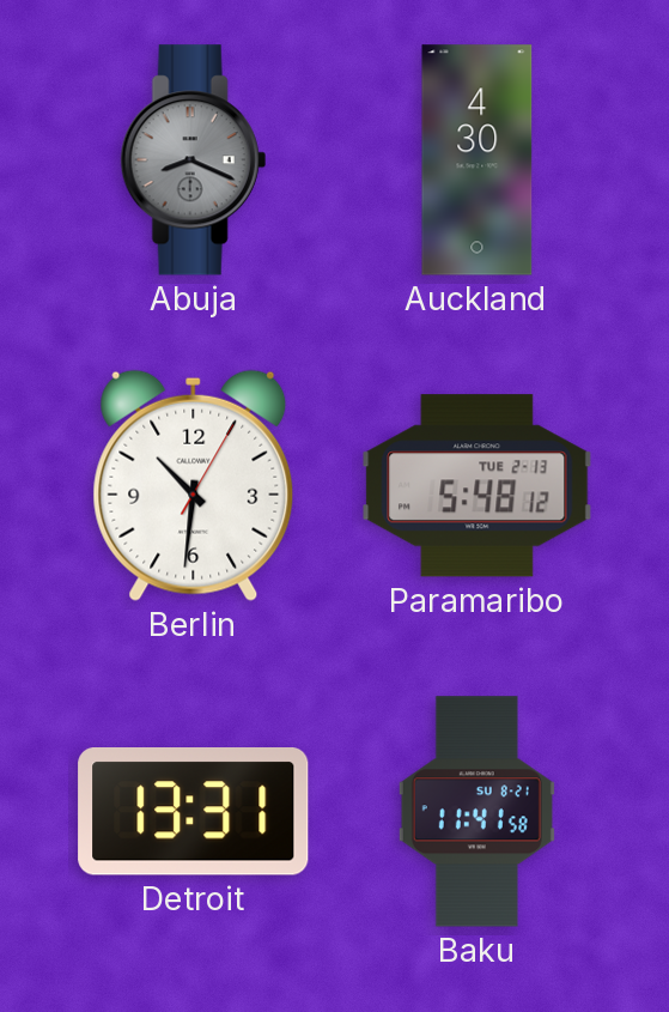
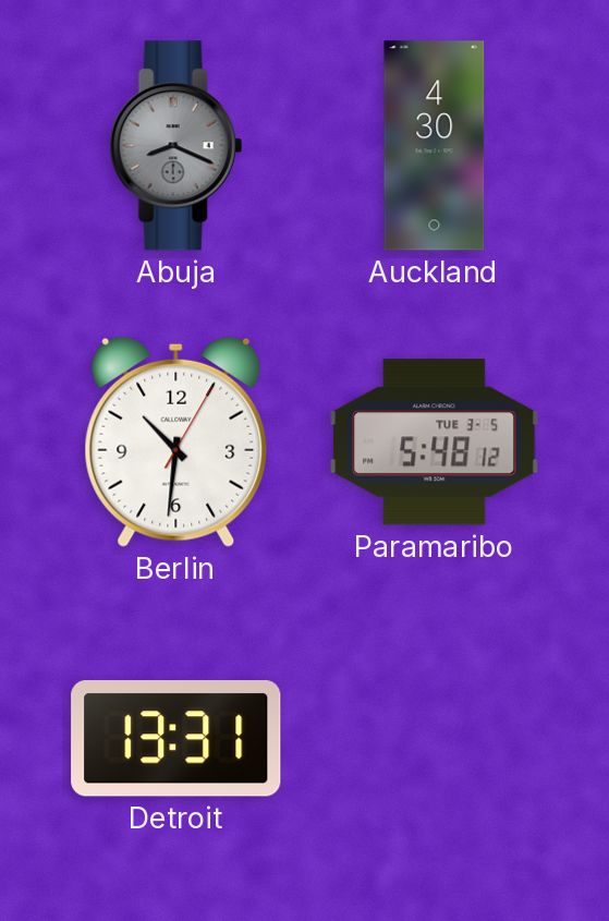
Paramaribo date: TUE 2-13 -> TUE 3-5 (435, 443)
Baku: 11:41 -> none (476, 812)
